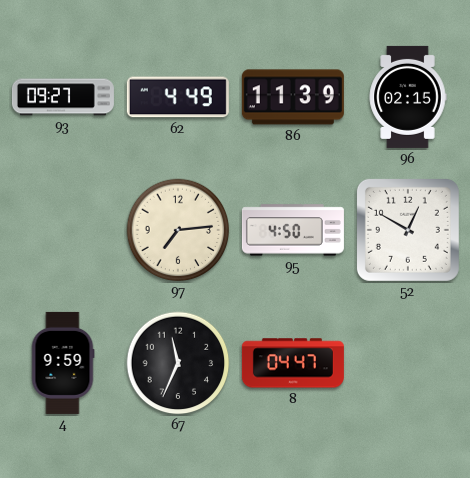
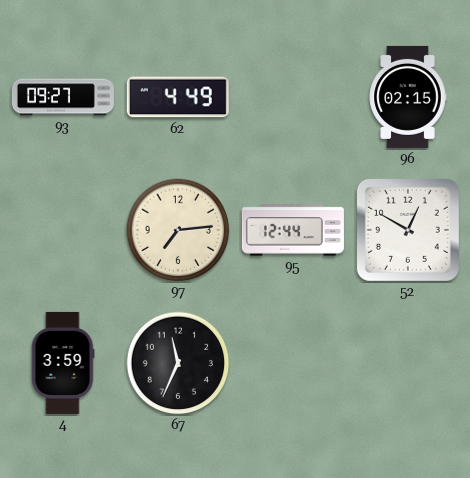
86: 11:39 -> none (293, 97)
95: 4:50 -> 12:44 (293, 230)
4: 9:59 -> 3:59 (63, 363)
8: 04:47 -> none (293, 363)
